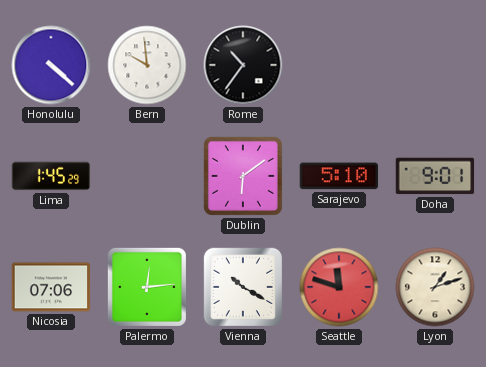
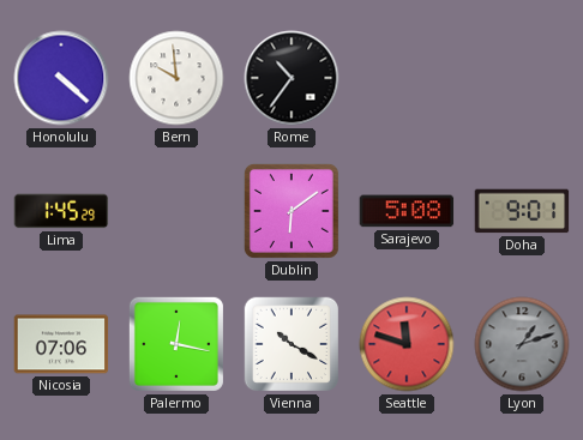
Sarajevo: 5:10 -> 5:08 (407, 211)
Palermo: 12:14 -> 12:17 (176, 344)
Lyon dial: cream -> grey (522, 344)
